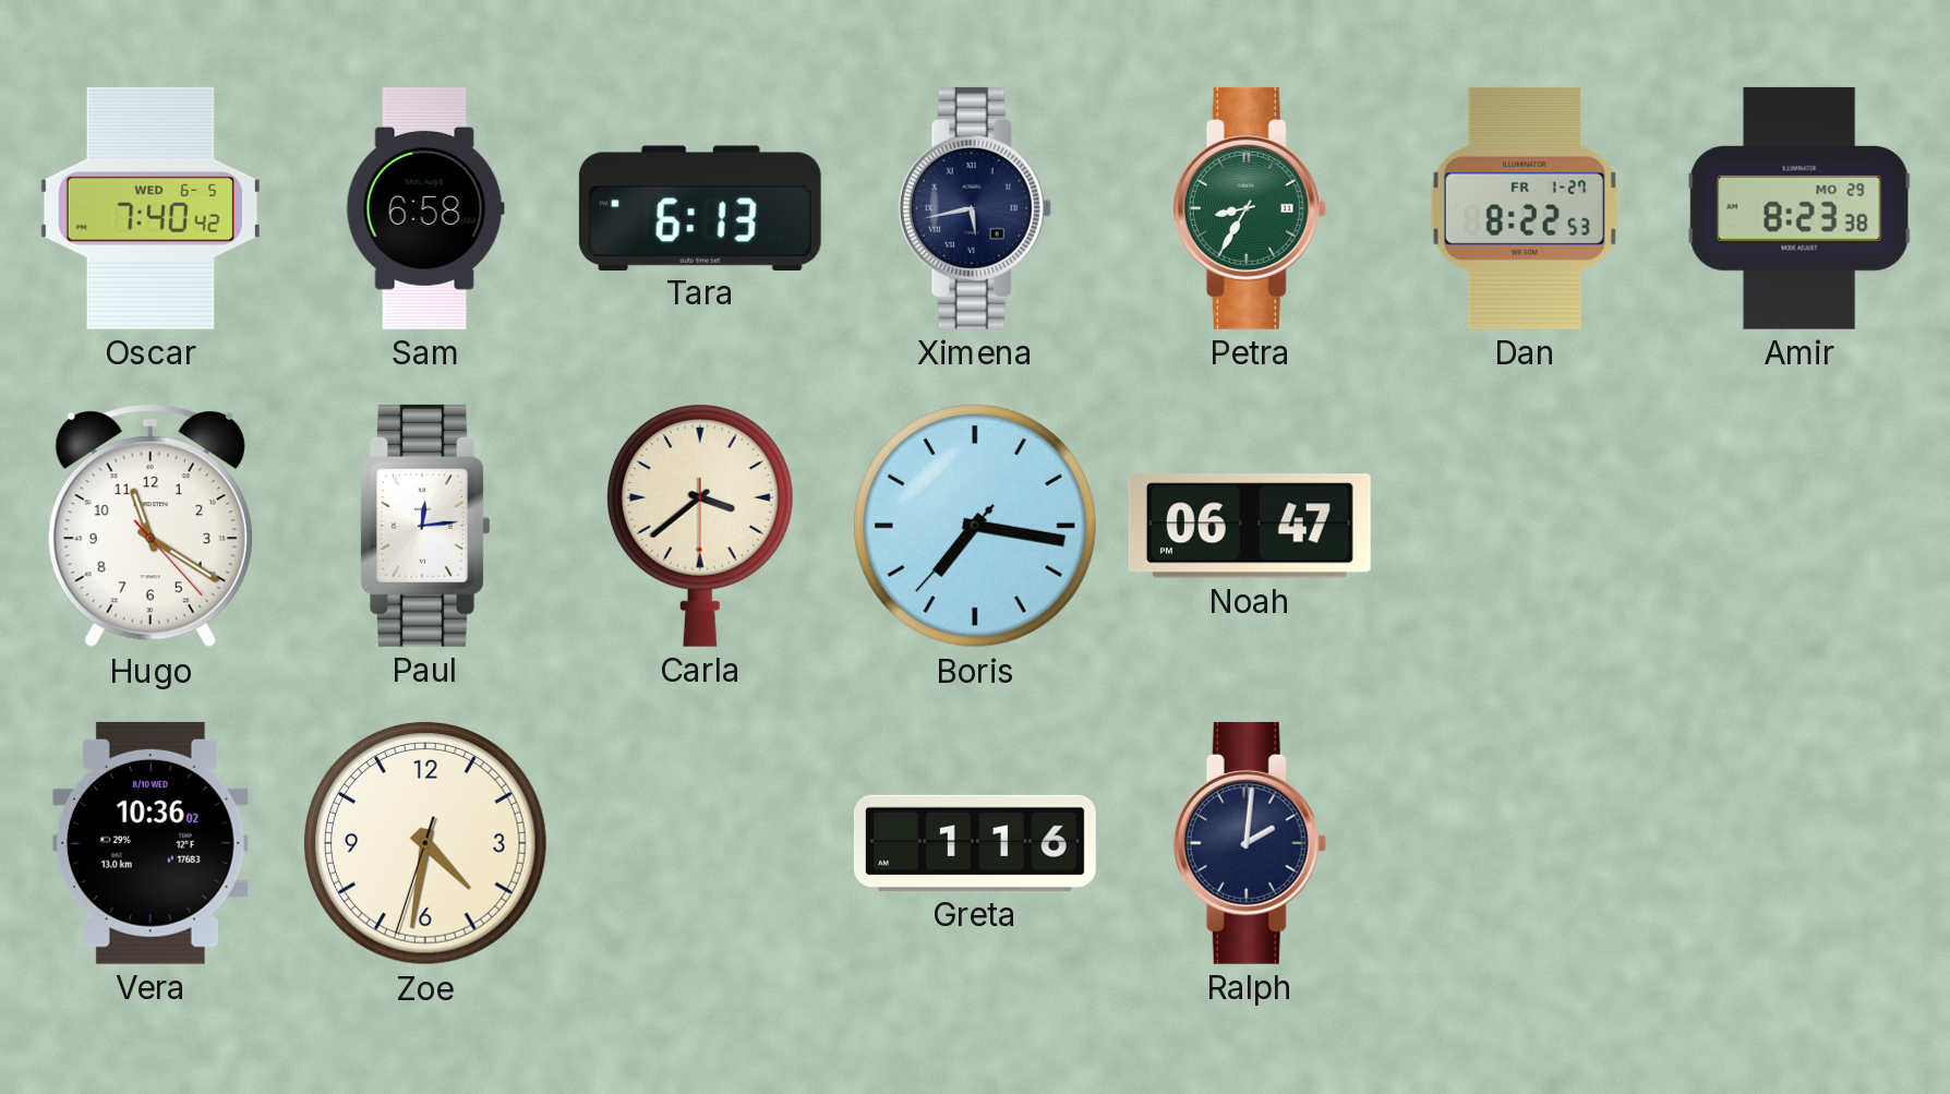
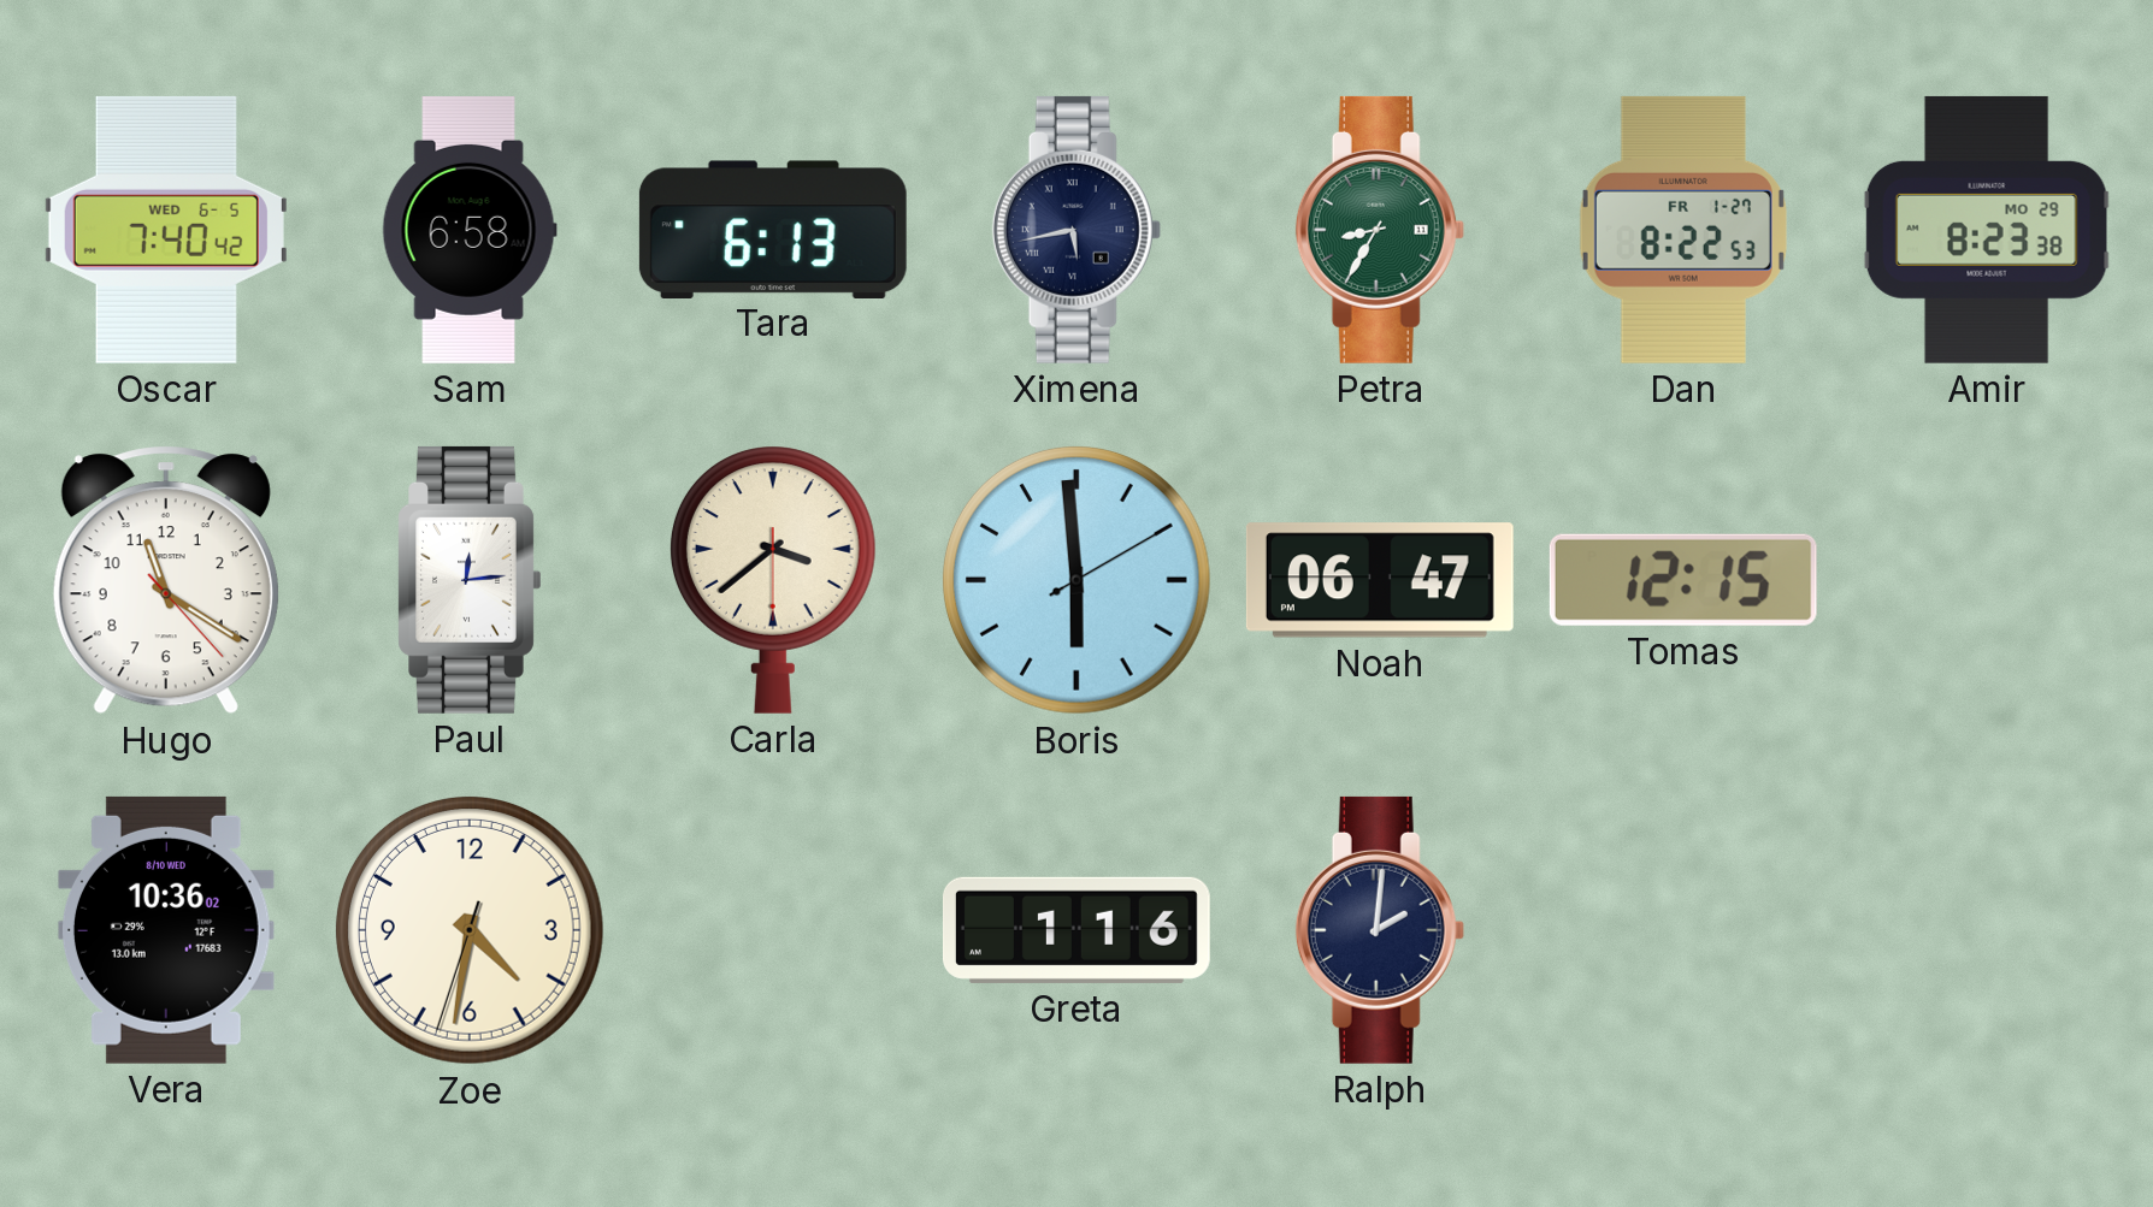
Boris: 7:16 -> 5:59 (1078, 581)
Tomas: none -> 12:15 (1683, 580)
